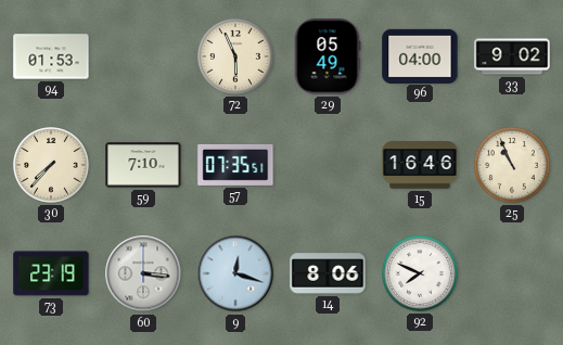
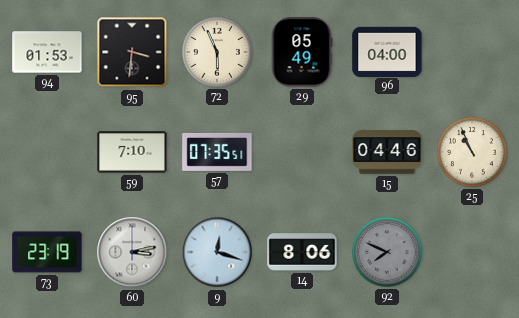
95: none -> 3:31 (132, 52)
33: 9:02 -> none (512, 56)
30: 7:37 -> none (51, 165)
15: 16:46 -> 04:46 (387, 152)
60: 3:16 -> 3:13 (132, 252)
92 dial: white -> grey (387, 252)
